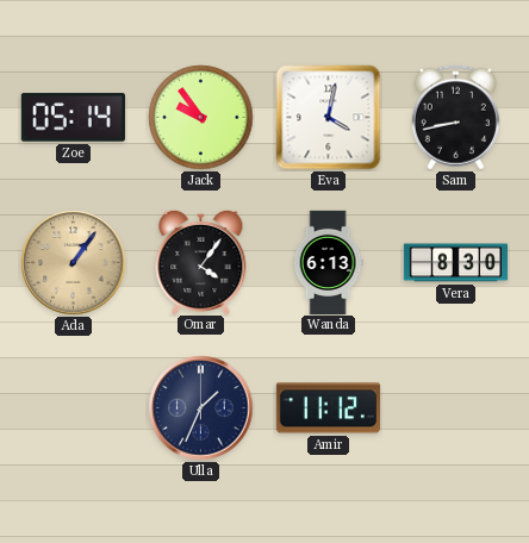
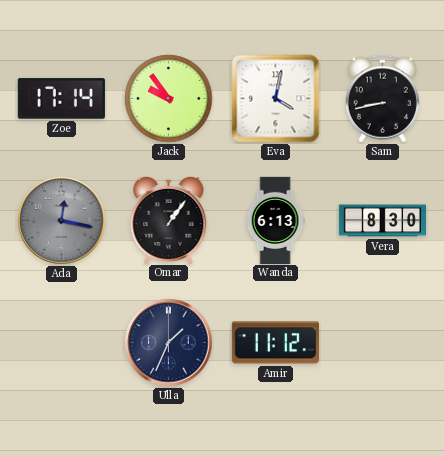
Zoe: 05:14 -> 17:14 (61, 99)
Ada: 1:06 -> 12:17 (62, 221)
Ada dial: champagne -> grey (62, 221)
Omar: 4:06 -> 1:06 (169, 219)
